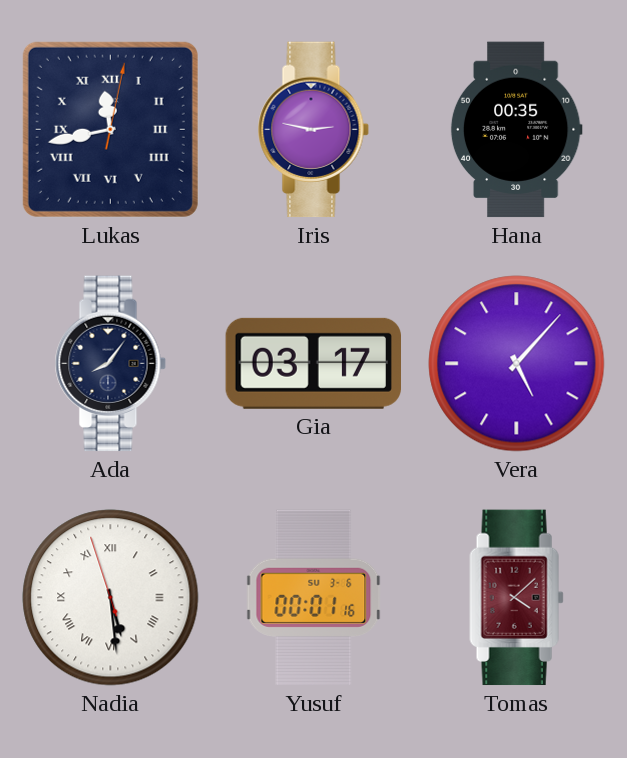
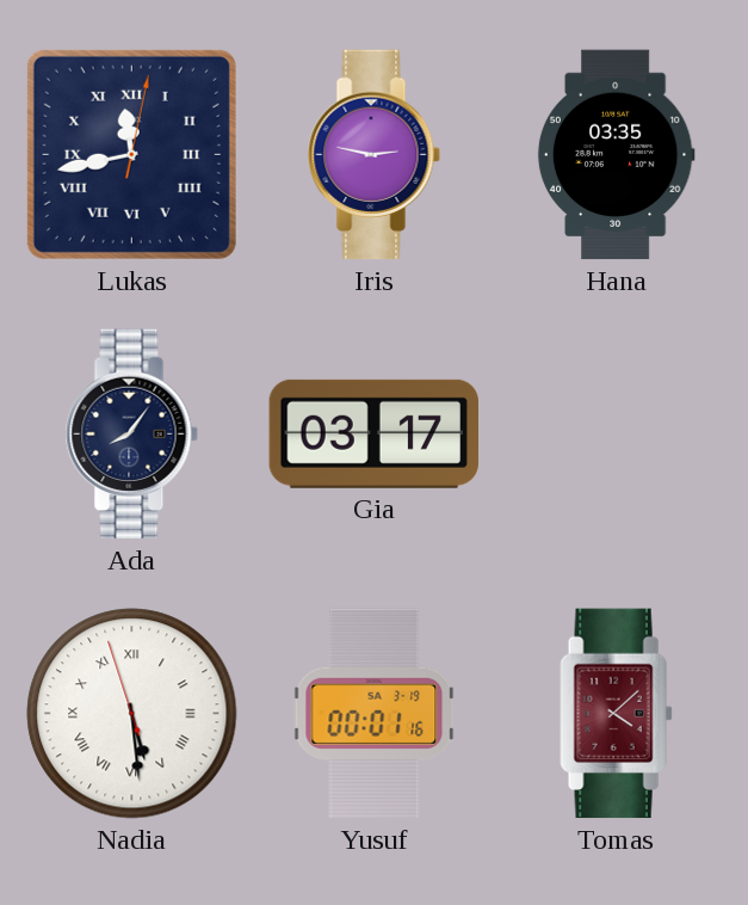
Hana: 00:35 -> 03:35 (616, 155)
Vera: 5:07 -> none (517, 364)
Yusuf date: SU 3-6 -> SA 3-19 (375, 714)
